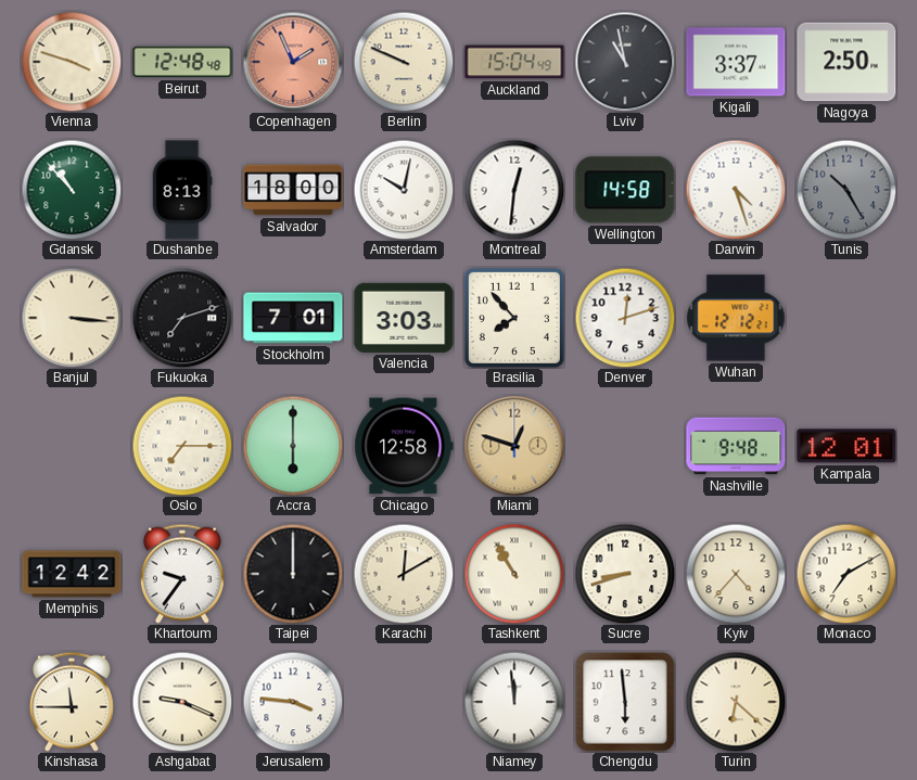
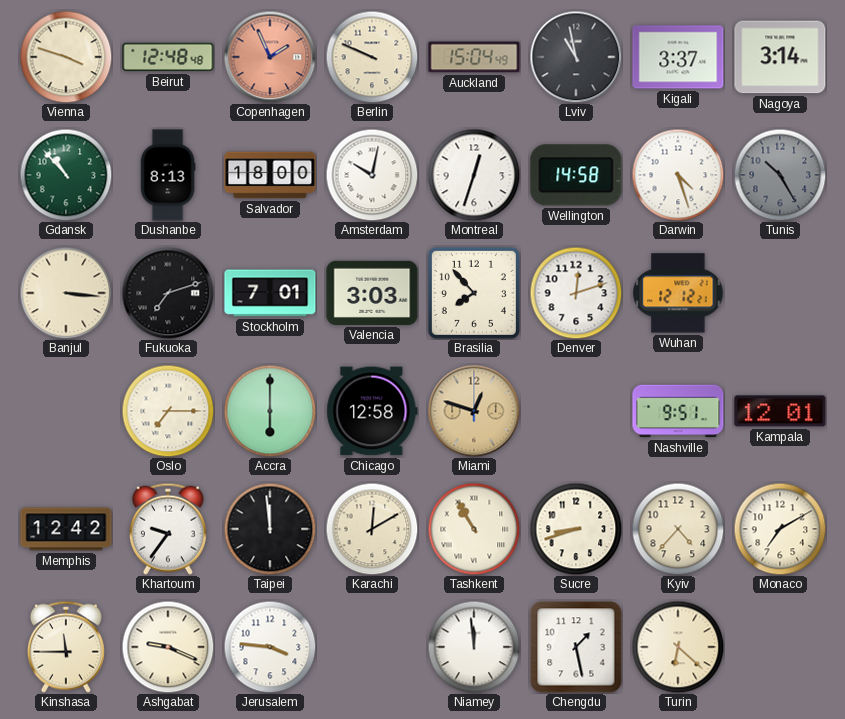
Nagoya: 2:50 -> 3:14 (780, 57)
Montreal: 12:31 -> 12:33 (474, 175)
Nashville: 9:48 -> 9:51 (678, 411)
Taipei: 12:00 -> 11:59 (270, 529)
Chengdu: 5:59 -> 1:28 (576, 647)
